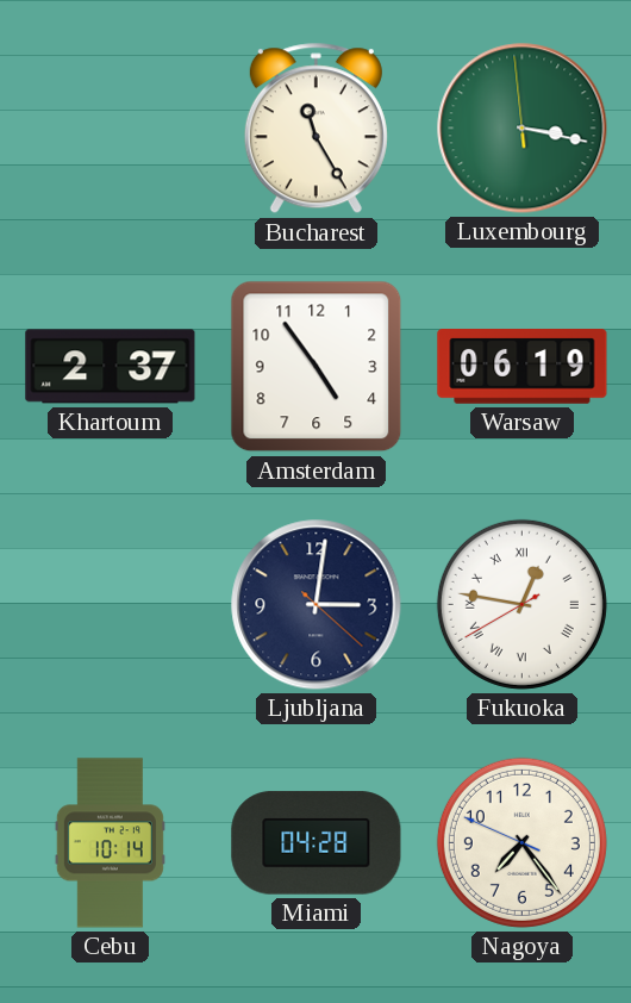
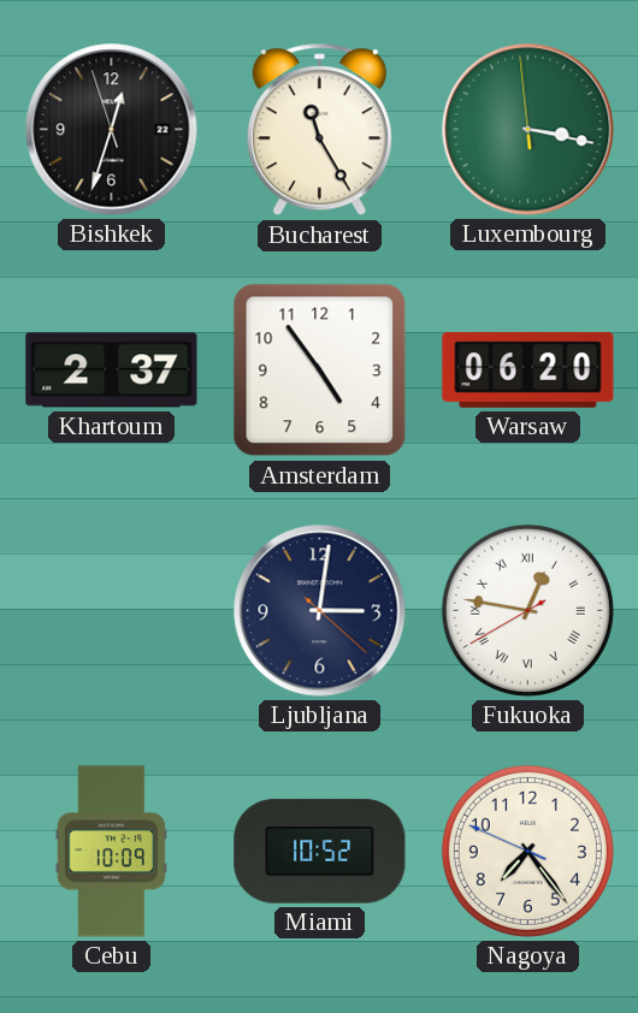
Bishkek: none -> 12:32 (112, 130)
Warsaw: 06:19 -> 06:20 (528, 371)
Cebu: 10:14 -> 10:09 (111, 852)
Miami: 04:28 -> 10:52 (320, 852)
